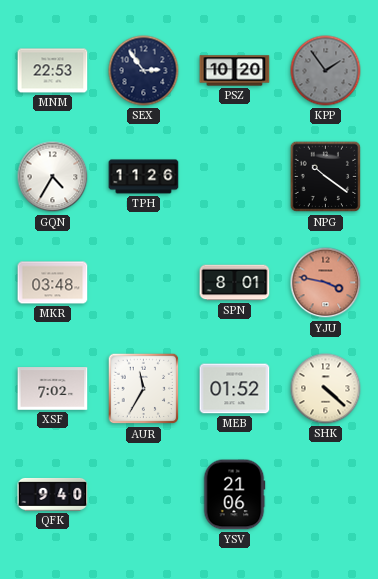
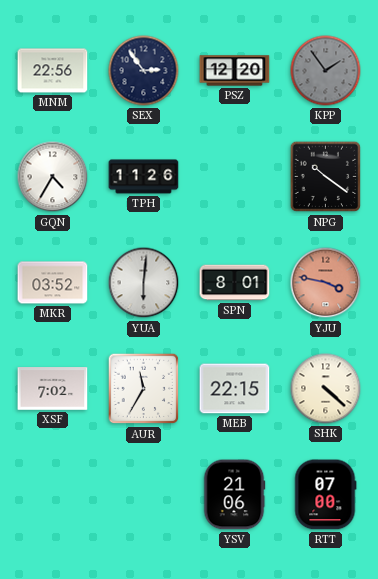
MNM: 22:53 -> 22:56 (53, 71)
PSZ: 10:20 -> 12:20 (235, 71)
MKR: 03:48 -> 03:52 (53, 283)
YUA: none -> 6:01 (144, 283)
MEB: 01:52 -> 22:15 (235, 389)
QFK: 9:40 -> none (53, 494)
RTT: none -> 07:00 (326, 495)
